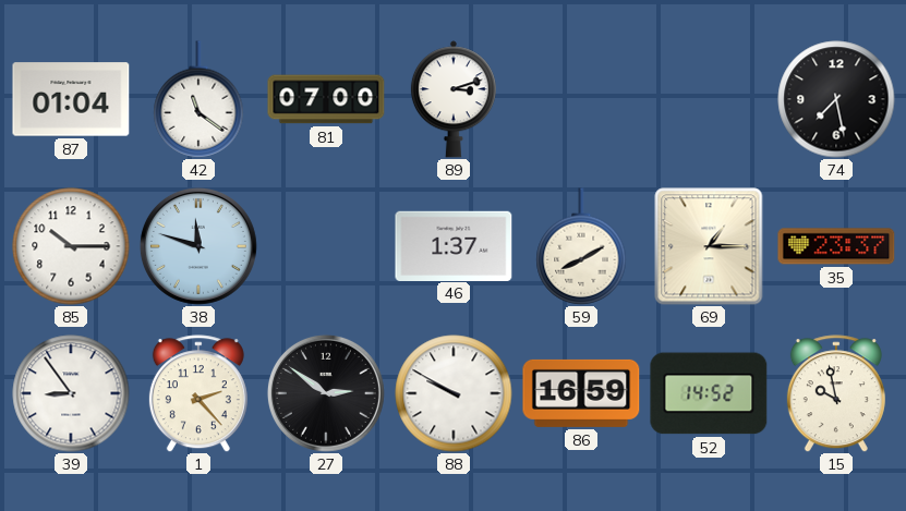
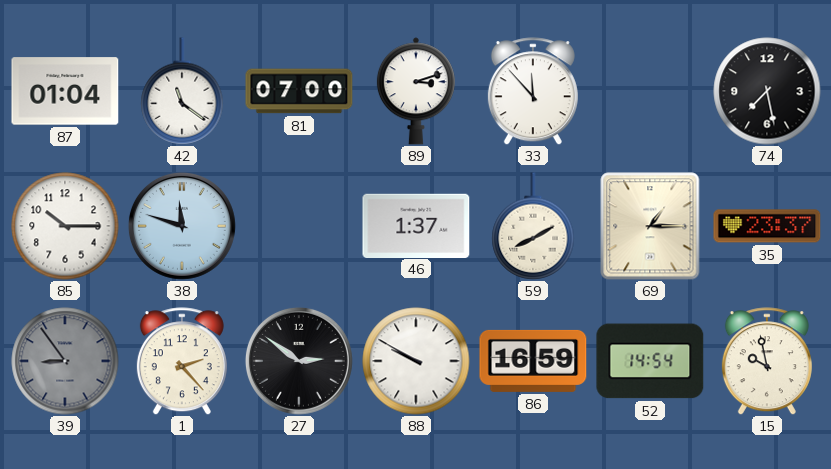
33: none -> 11:53 (533, 91)
39 dial: white -> grey (65, 361)
52: 14:52 -> 14:54 (650, 361)
